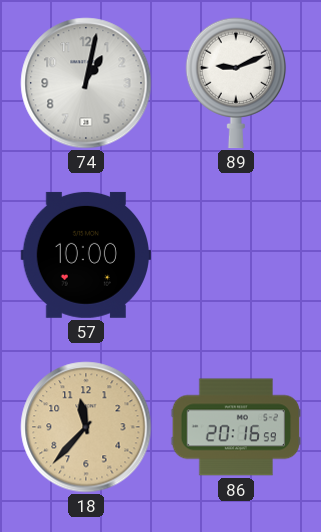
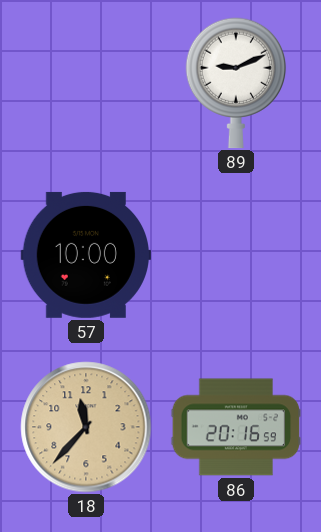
74: 1:02 -> none (86, 83)
